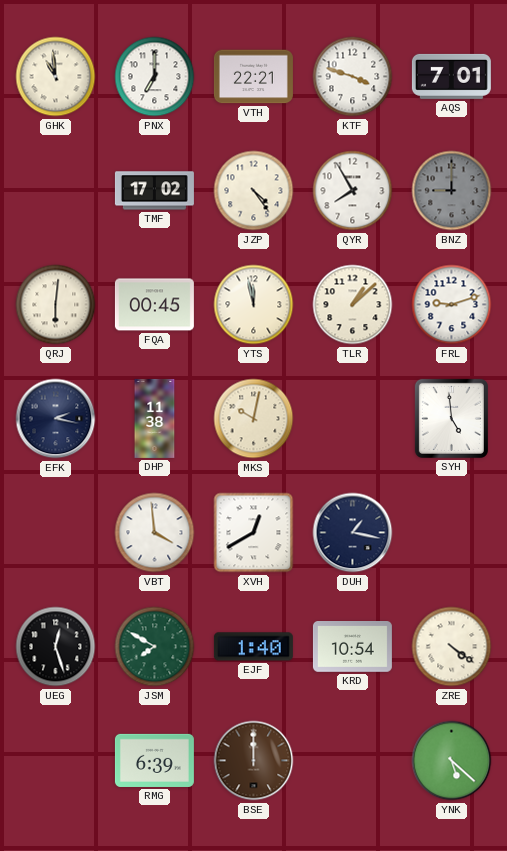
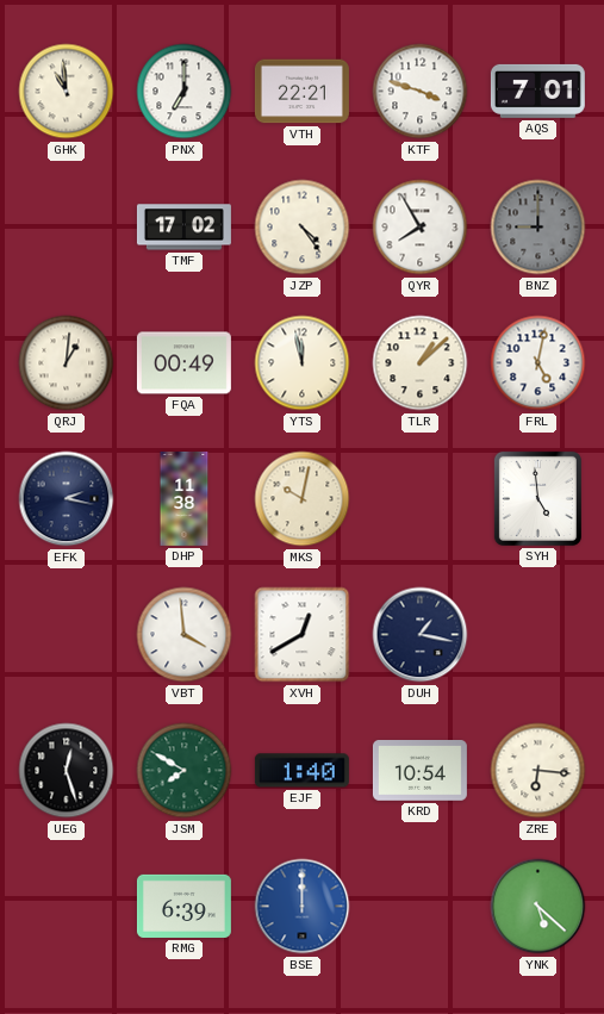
QRJ: 6:01 -> 1:01 (67, 363)
FQA: 00:45 -> 00:49 (183, 363)
FRL: 9:12 -> 5:02 (538, 363)
ZRE: 4:21 -> 6:16 (538, 771)
BSE dial: brown -> blue (303, 907)
